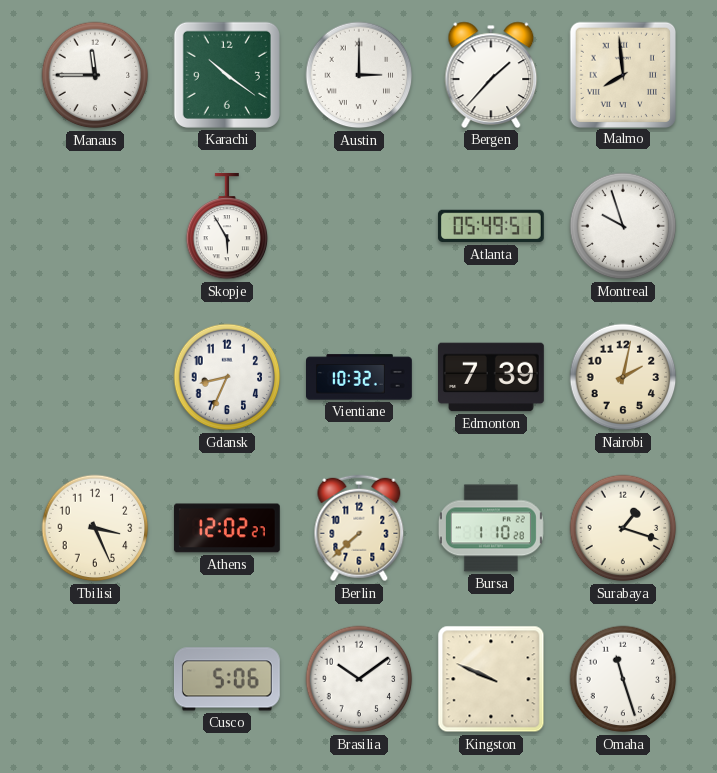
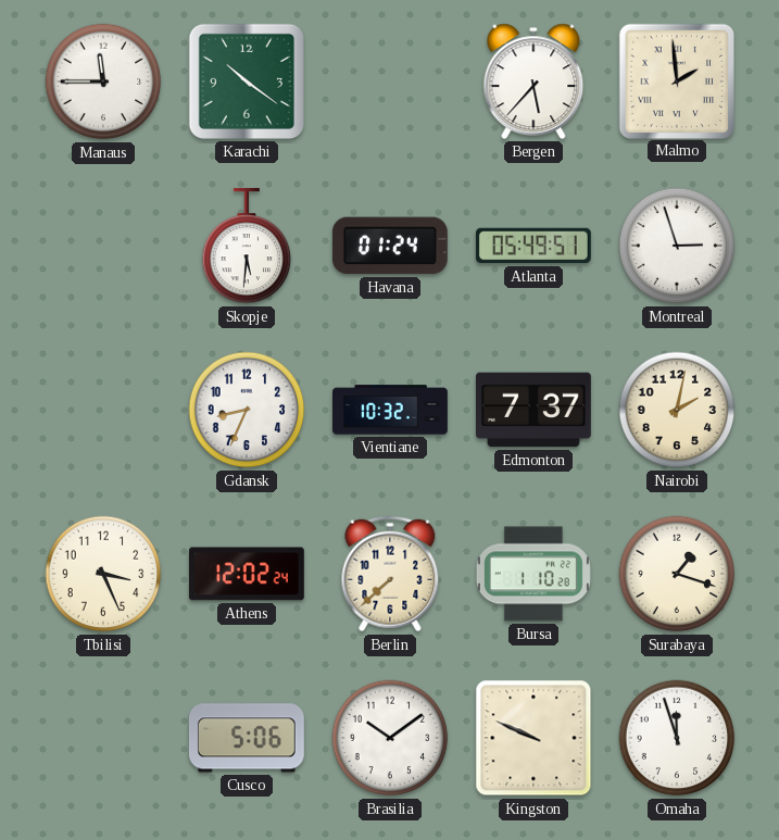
Austin: 3:00 -> none (359, 75)
Bergen: 1:37 -> 5:37 (533, 82)
Malmo: 7:59 -> 1:59 (676, 80)
Skopje: 5:55 -> 5:31 (247, 246)
Havana: none -> 01:24 (390, 246)
Montreal: 9:57 -> 2:57 (677, 246)
Edmonton: 7:39 -> 7:37 (535, 410)
Athens: 12:02:27 -> 12:02:24 (247, 574)
Omaha: 11:27 -> 11:57 (677, 738)
